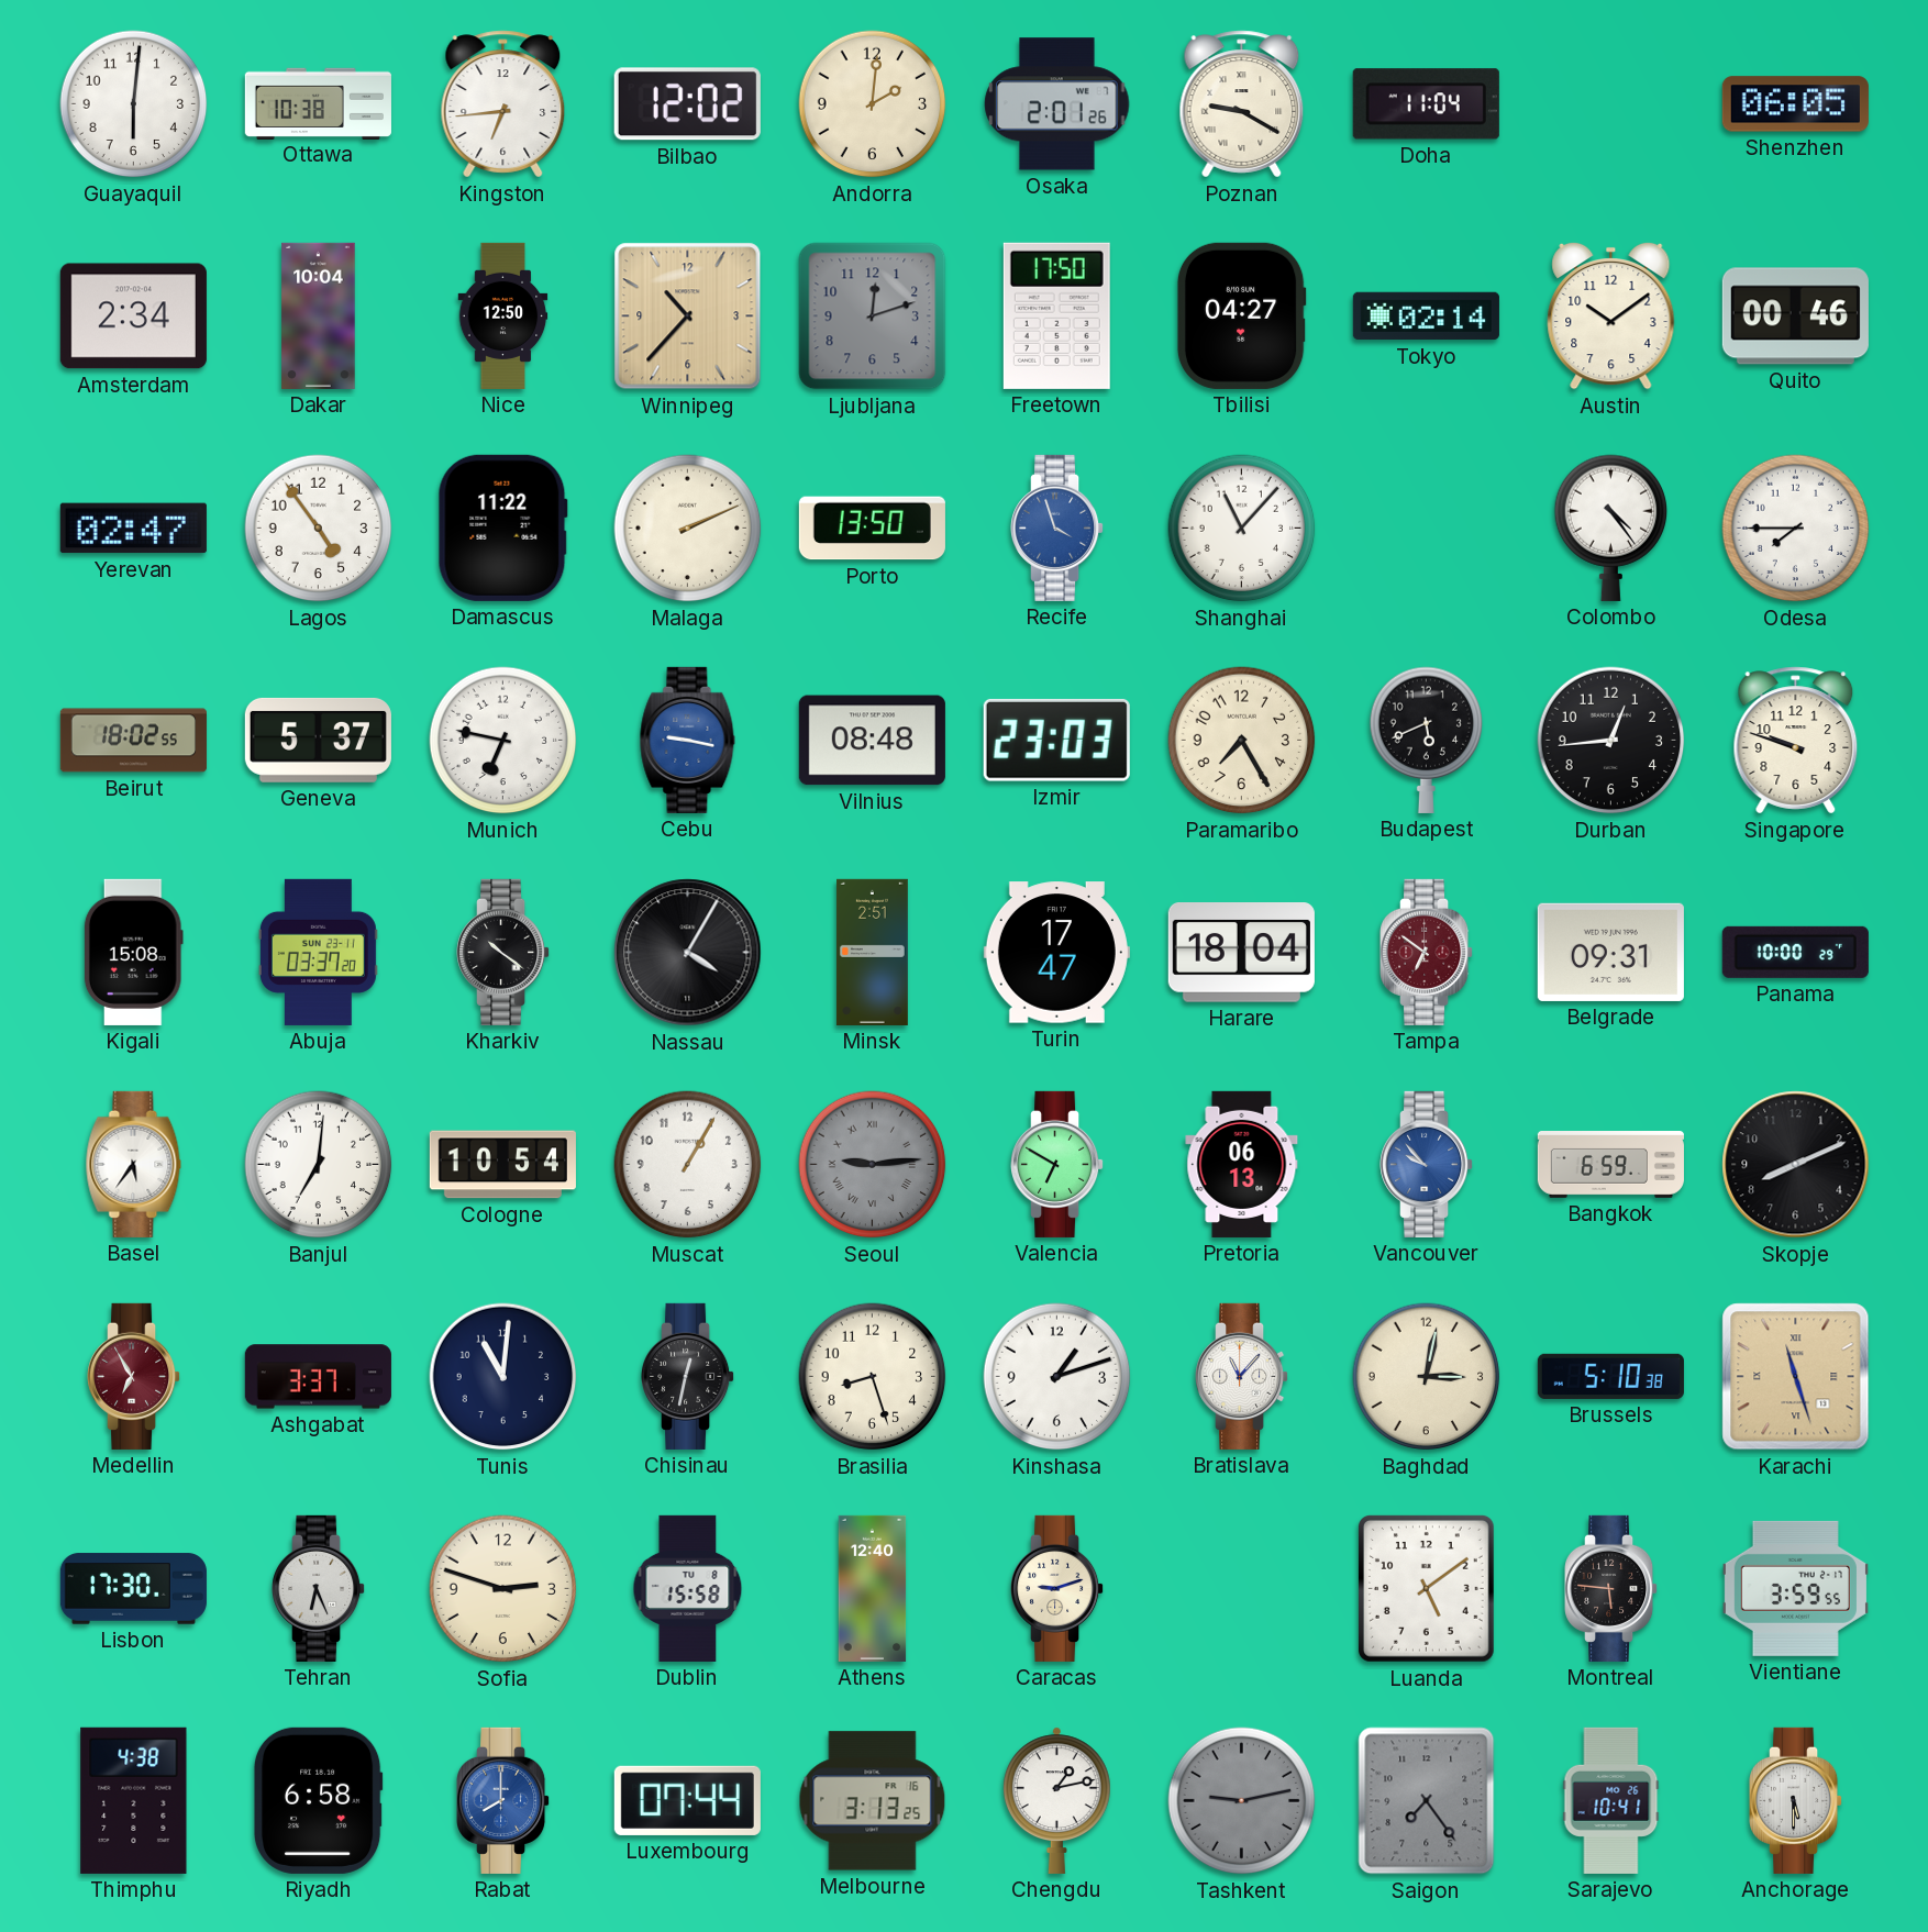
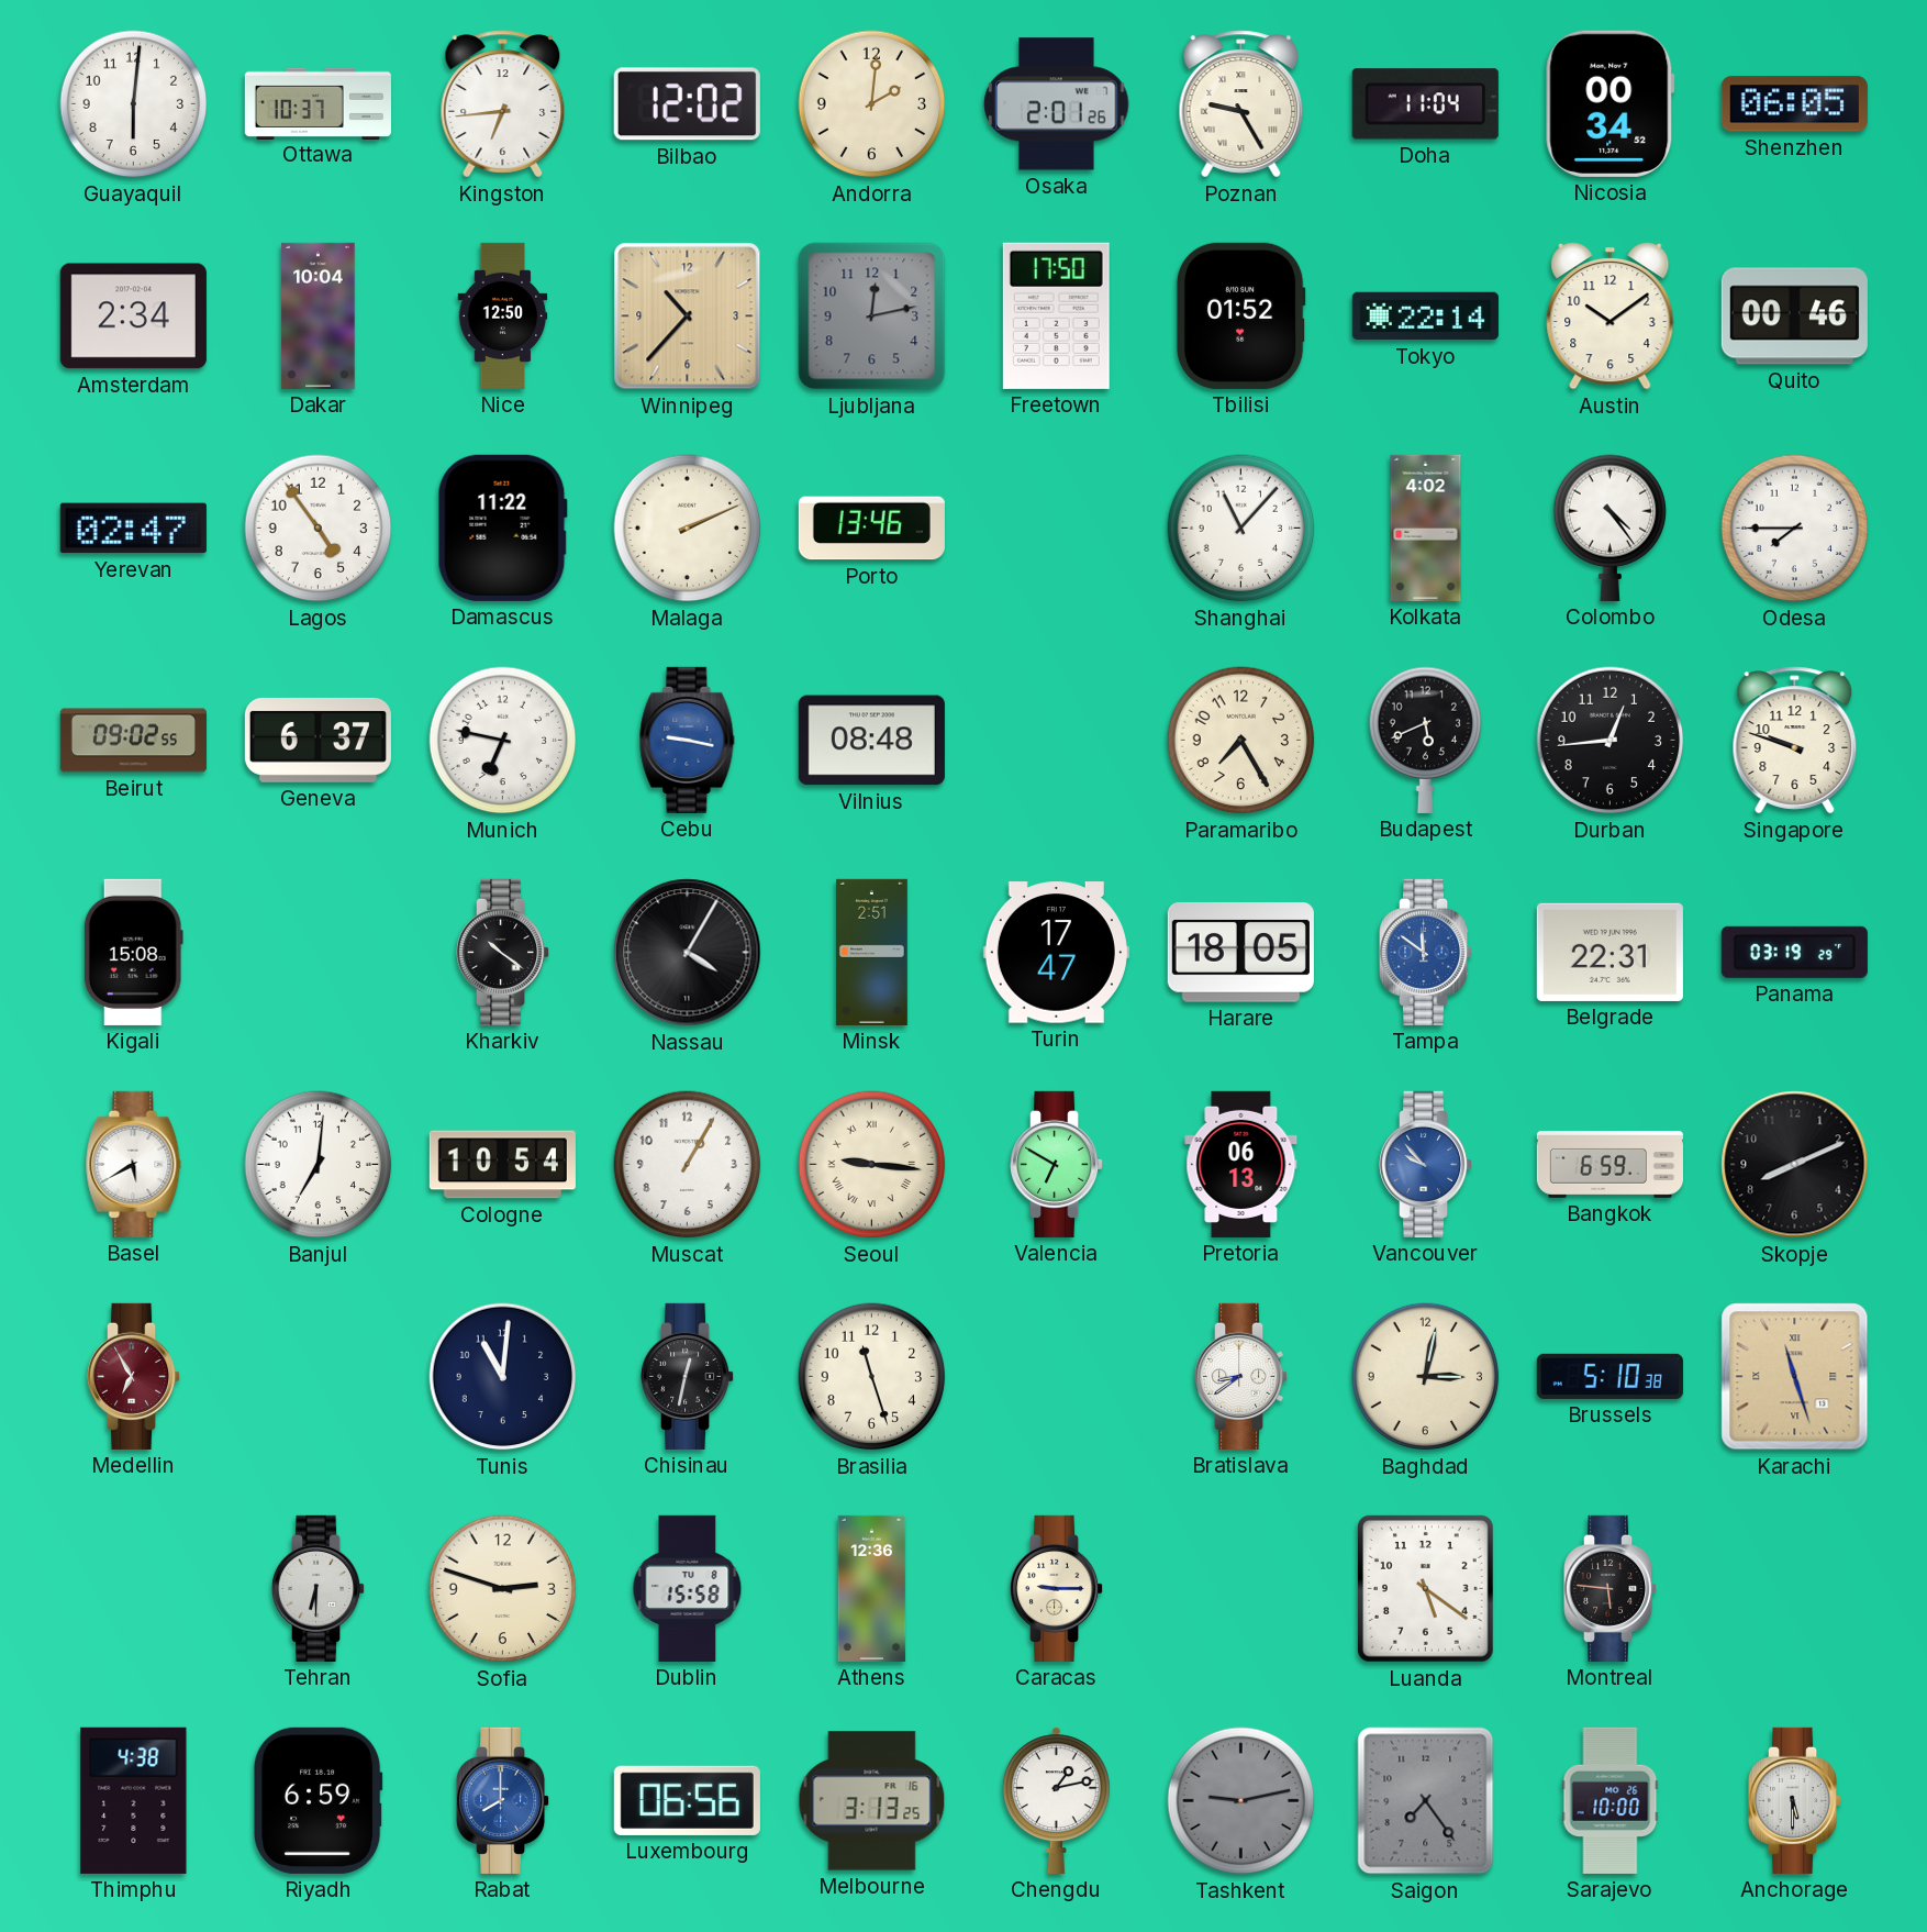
Ottawa: 10:38 -> 10:37 (318, 103)
Poznan: 9:20 -> 9:25 (1241, 104)
Nicosia: none -> 00:34 (1611, 103)
Ljubljana: 12:12 -> 12:13 (872, 317)
Tbilisi: 04:27 -> 01:52 (1240, 315)
Tokyo: 02:14 -> 22:14 (1425, 317)
Porto: 13:50 -> 13:46 (871, 529)
Recife: 3:57 -> none (1059, 528)
Kolkata: none -> 4:02 (1426, 528)
Beirut: 18:02 -> 09:02 (133, 741)
Geneva: 5:37 -> 6:37 (318, 740)
Izmir: 23:03 -> none (1056, 740)
Abuja: 03:37 -> none (318, 952)
Harare: 18:04 -> 18:05 (1240, 953)
Tampa: 6:51 -> 11:51 (1427, 952)
Tampa dial: burgundy -> blue (1427, 952)
Belgrade: 09:31 -> 22:31 (1609, 952)
Panama: 10:00 -> 03:19 (1794, 952)
Basel: 5:36 -> 5:40 (134, 1164)
Seoul: 9:14 -> 9:16 (872, 1165)
Seoul dial: grey -> cream (872, 1165)
Ashgabat: 3:37 -> none (318, 1377)
Brasilia: 8:27 -> 11:27 (872, 1377)
Kinshasa: 1:12 -> none (1057, 1377)
Bratislava: 11:07 -> 8:39 (1243, 1376)
Lisbon: 17:30 -> none (133, 1589)
Tehran: 6:26 -> 6:30 (320, 1588)
Athens: 12:40 -> 12:36 (872, 1588)
Caracas: 9:12 -> 9:15 (1058, 1588)
Luanda: 5:09 -> 5:21 (1425, 1589)
Vientiane: 3:59 -> none (1795, 1588)
Riyadh: 6:58 -> 6:59 (318, 1800)
Luxembourg: 07:44 -> 06:56 (687, 1800)
Sarajevo: 10:41 -> 10:00 (1611, 1800)
